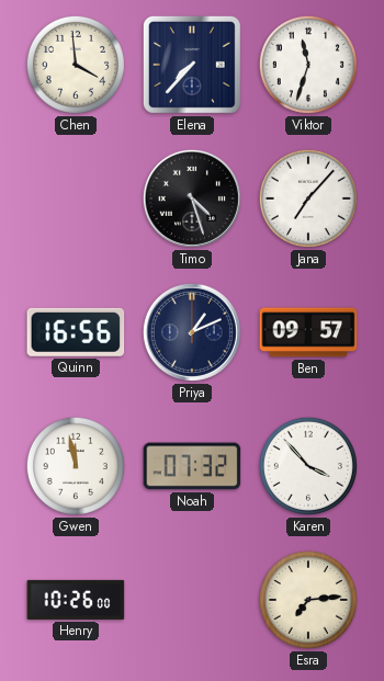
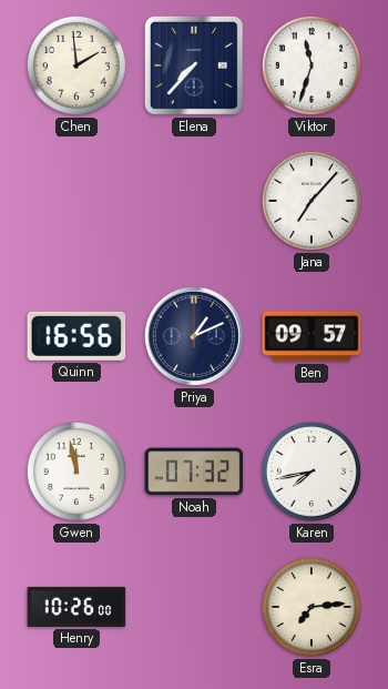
Chen: 3:59 -> 1:59 (76, 65)
Timo: 4:27 -> none (192, 198)
Karen: 3:53 -> 7:43 (312, 472)
